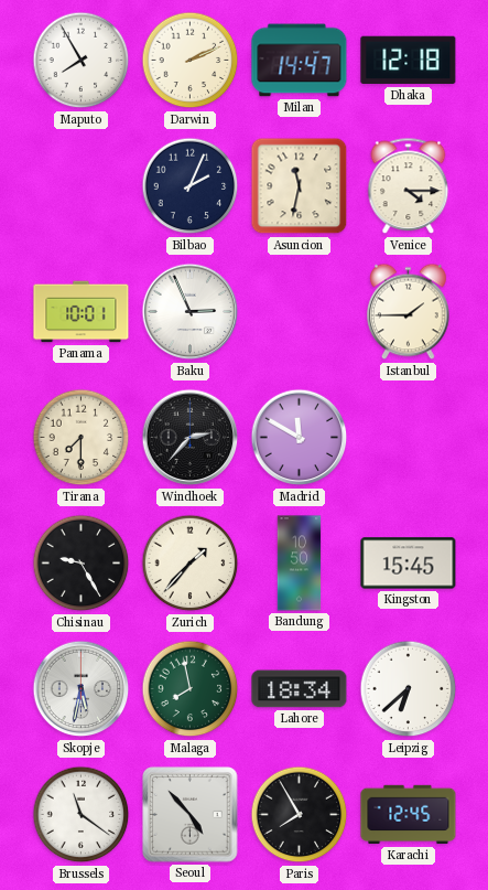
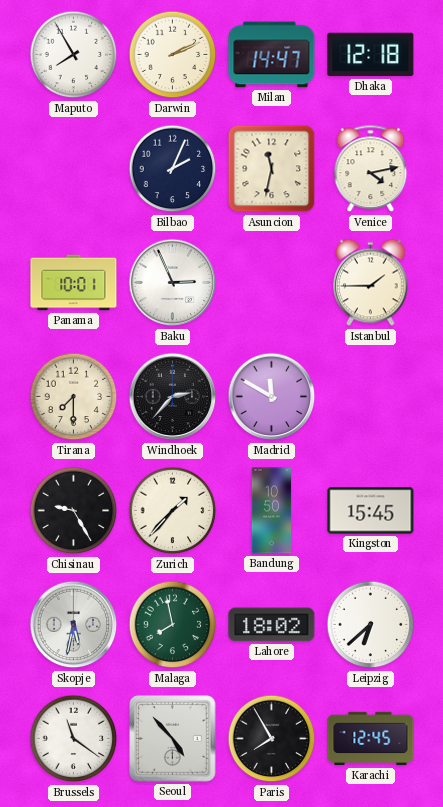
Venice: 4:15 -> 4:13 (371, 169)
Lahore: 18:34 -> 18:02 (272, 625)
